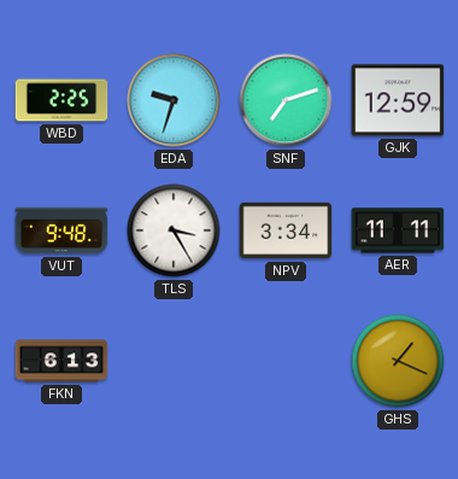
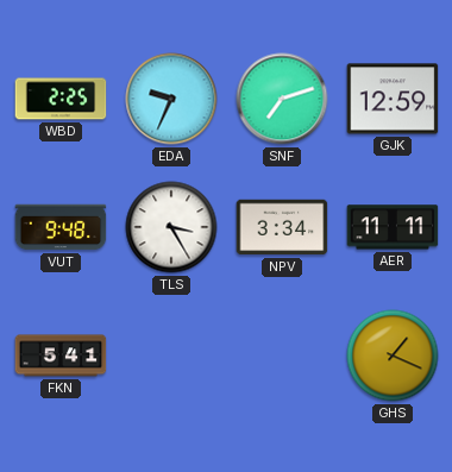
EDA: 9:33 -> 9:34 (171, 99)
FKN: 6:13 -> 5:41 (61, 355)
